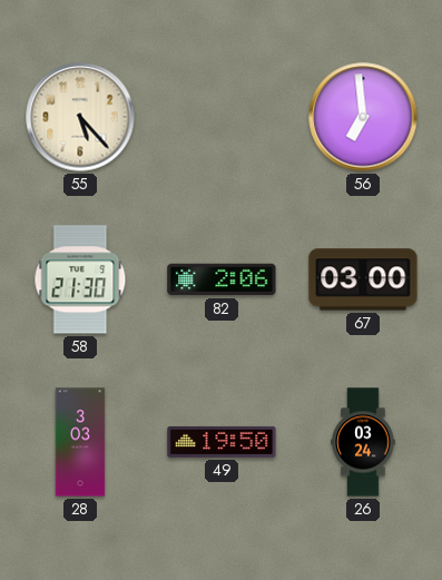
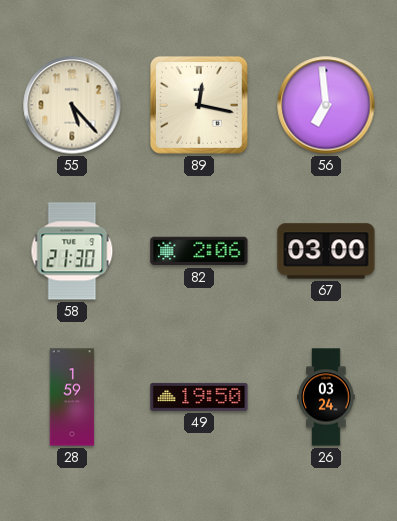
89: none -> 12:17 (199, 105)
28: 3:03 -> 1:59 (72, 397)
